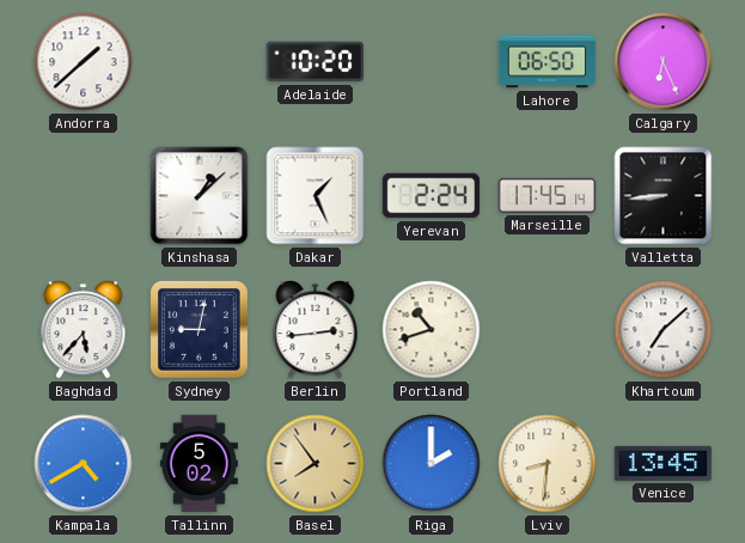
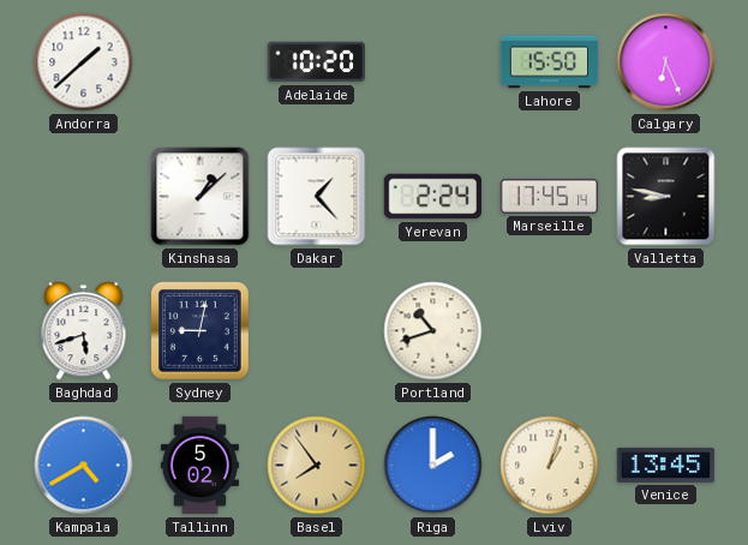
Lahore: 06:50 -> 15:50 (550, 62)
Dakar: 1:26 -> 1:23 (317, 197)
Valletta: 8:44 -> 8:47 (666, 197)
Baghdad: 5:37 -> 5:42 (84, 331)
Berlin: 2:44 -> none (316, 330)
Khartoum: 7:08 -> none (664, 330)
Lviv: 8:31 -> 1:03 (550, 466)
